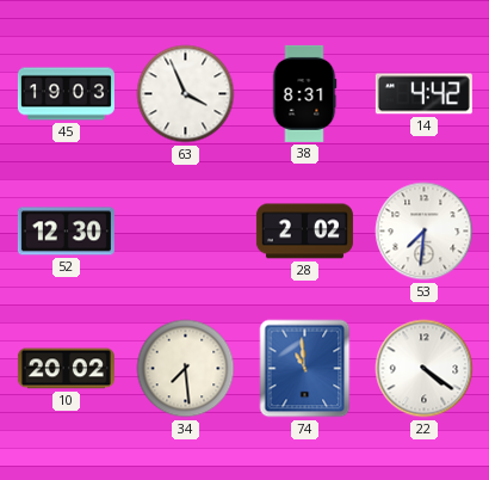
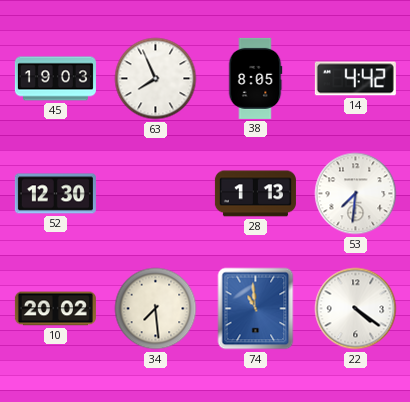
63: 3:56 -> 7:56 (156, 79)
38: 8:31 -> 8:05 (255, 78)
28: 2:02 -> 1:13 (255, 194)
